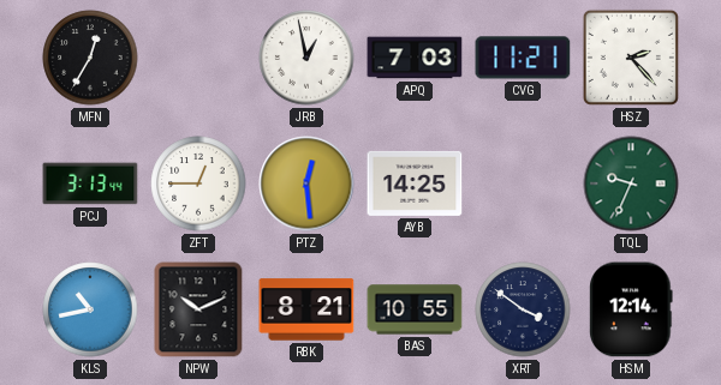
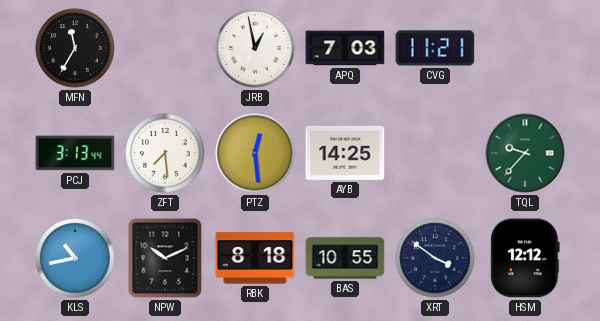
MFN: 12:35 -> 11:35 (75, 48)
HSZ: 2:23 -> none (631, 58)
ZFT: 12:45 -> 7:29 (165, 153)
TQL: 9:34 -> 9:37 (525, 153)
RBK: 8:21 -> 8:18 (255, 258)
HSM: 12:14 -> 12:12 (525, 258)
